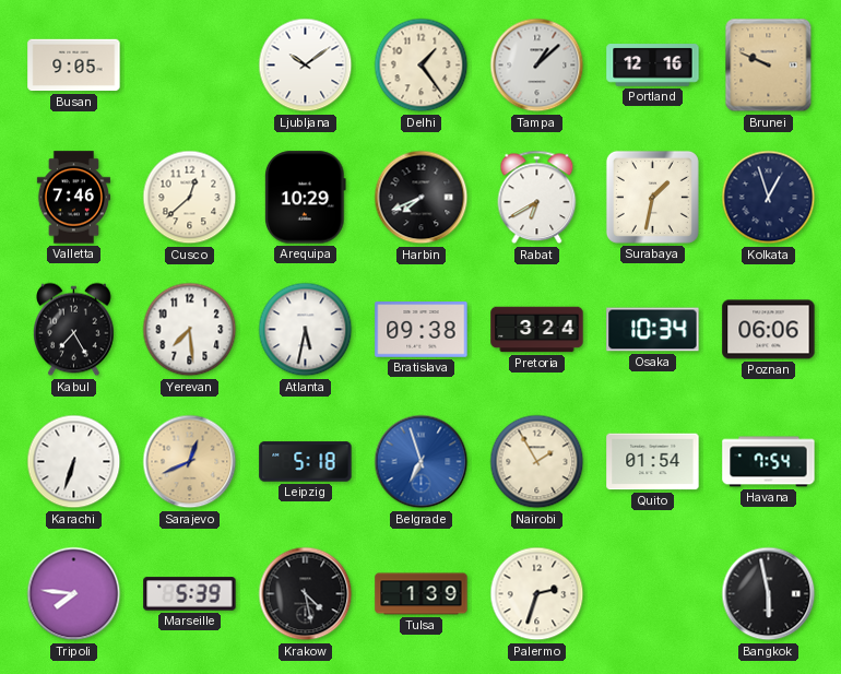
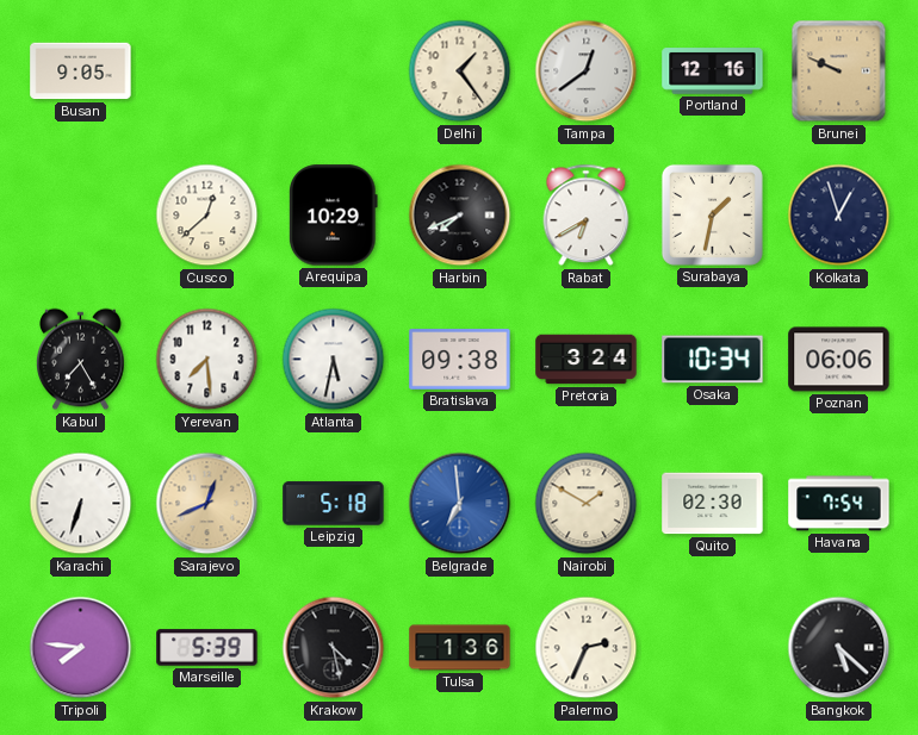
Ljubljana: 10:09 -> none (306, 66)
Tampa: 1:08 -> 12:39 (587, 71)
Valletta: 7:46 -> none (73, 198)
Belgrade: 6:57 -> 6:59 (460, 504)
Nairobi: 1:55 -> 1:50 (587, 504)
Quito: 01:54 -> 02:30 (713, 504)
Tulsa: 1:39 -> 1:36 (460, 648)
Palermo: 2:33 -> 2:34 (587, 648)
Bangkok: 5:58 -> 5:22 (839, 648)
